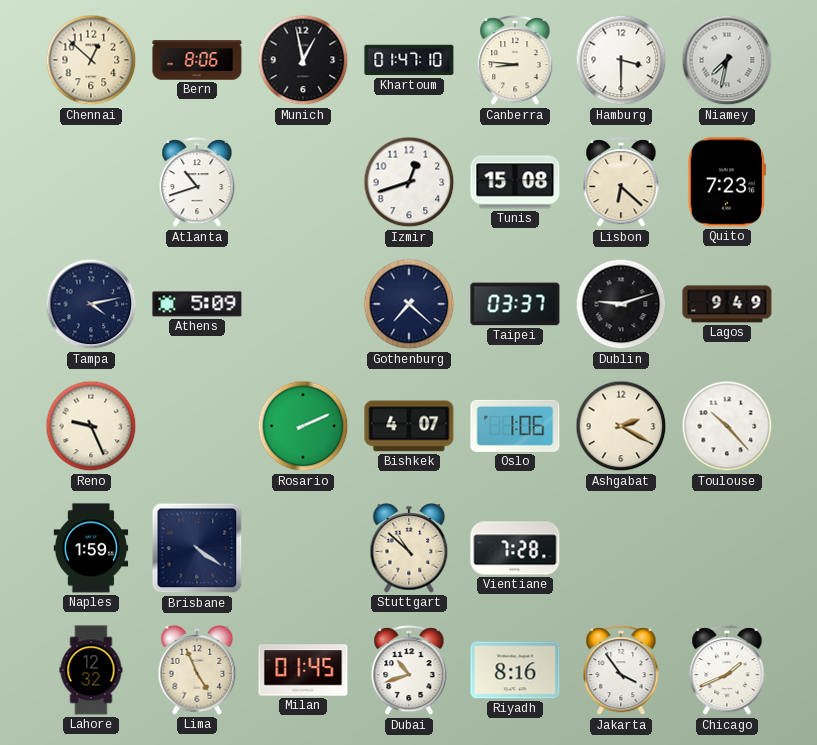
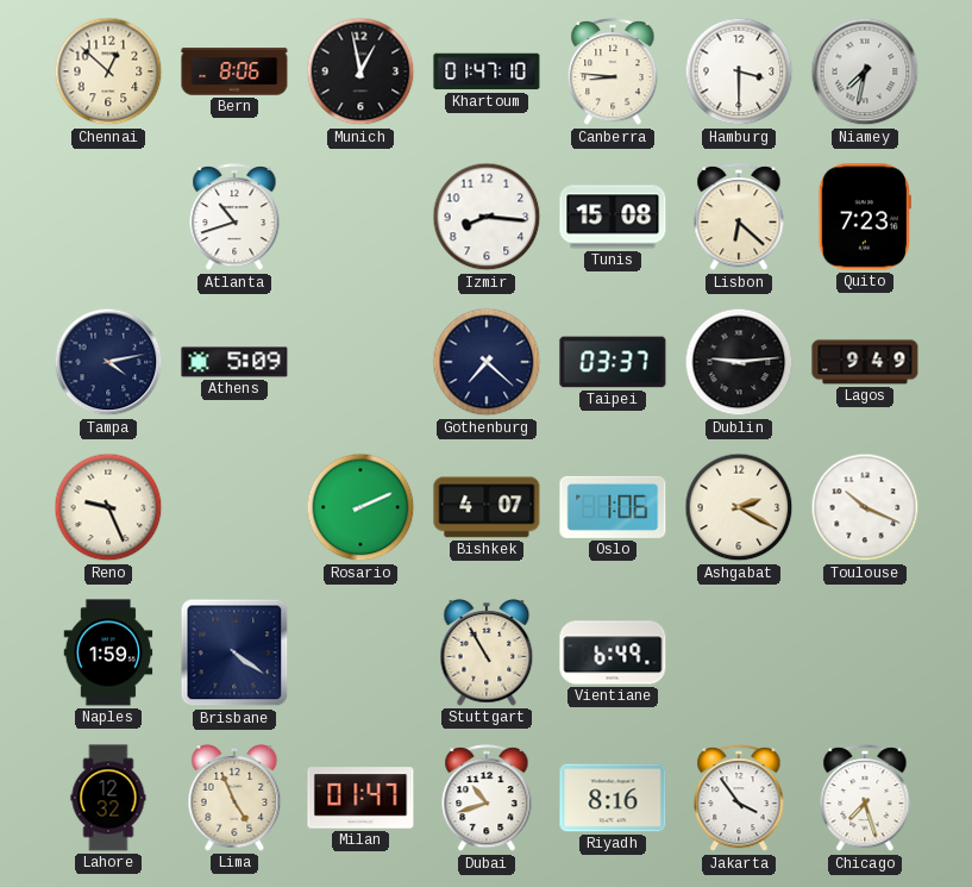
Izmir: 12:42 -> 8:16 (487, 217)
Dublin: 9:12 -> 9:14 (739, 362)
Toulouse: 10:23 -> 10:19 (865, 507)
Stuttgart: 10:52 -> 10:55 (487, 652)
Vientiane: 7:28 -> 6:49 (613, 652)
Milan: 01:45 -> 01:47 (360, 798)
Chicago: 1:41 -> 7:27 (865, 799)
